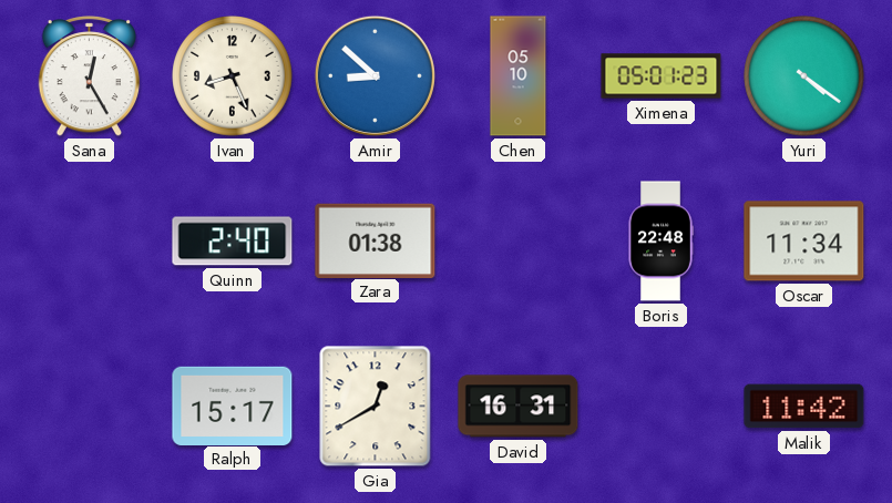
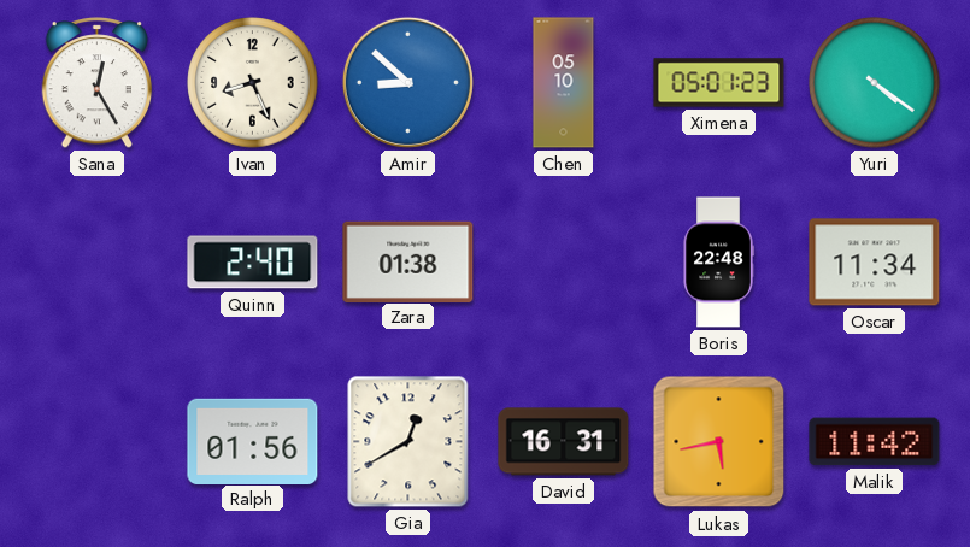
Ralph: 15:17 -> 01:56 (253, 441)
Lukas: none -> 5:43 (719, 442)
